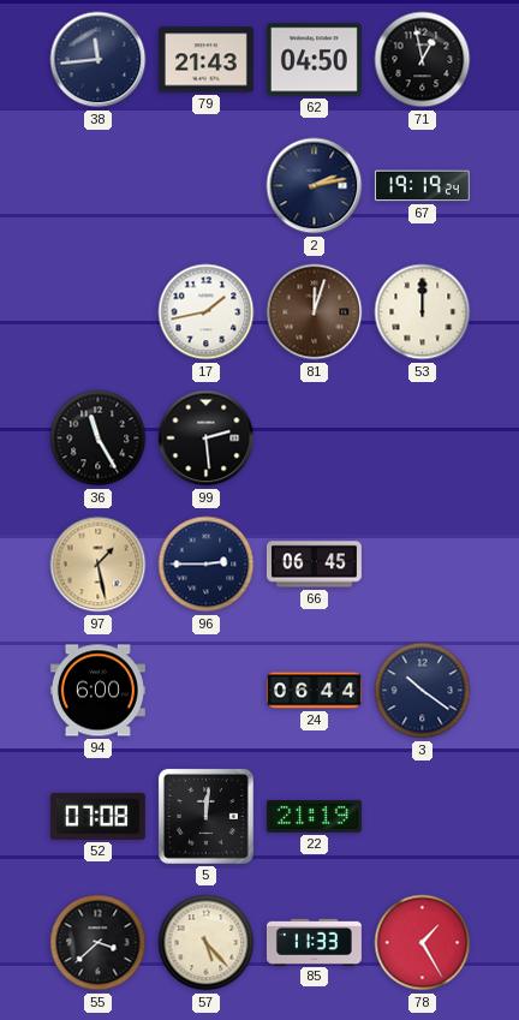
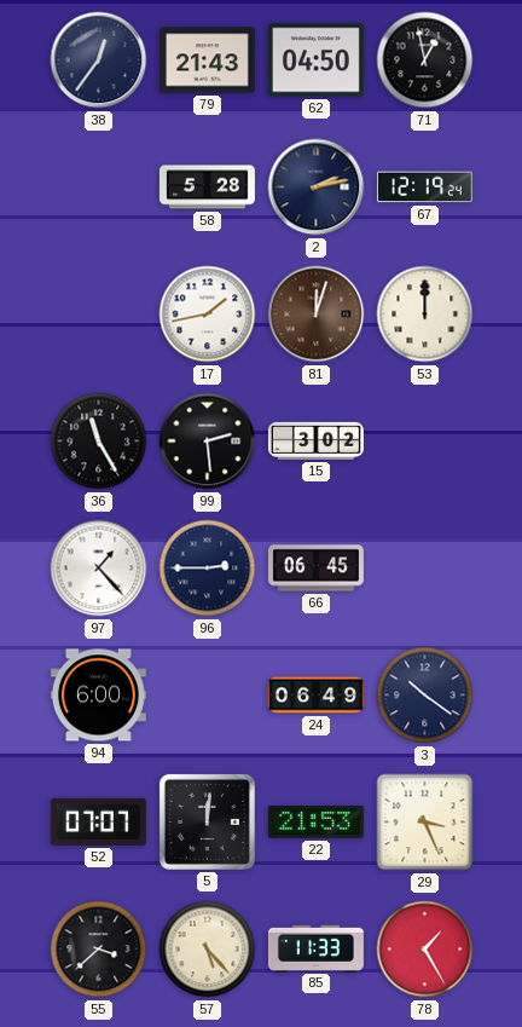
38: 11:44 -> 12:36 (99, 60)
58: none -> 5:28 (207, 187)
67: 19:19 -> 12:19 (424, 187)
15: none -> 3:02 (315, 440)
97: 1:28 -> 1:23 (99, 569)
97 dial: champagne -> white (99, 569)
24: 06:44 -> 06:49 (315, 696)
52: 07:08 -> 07:07 (98, 821)
22: 21:19 -> 21:53 (315, 823)
29: none -> 3:26 (425, 823)
